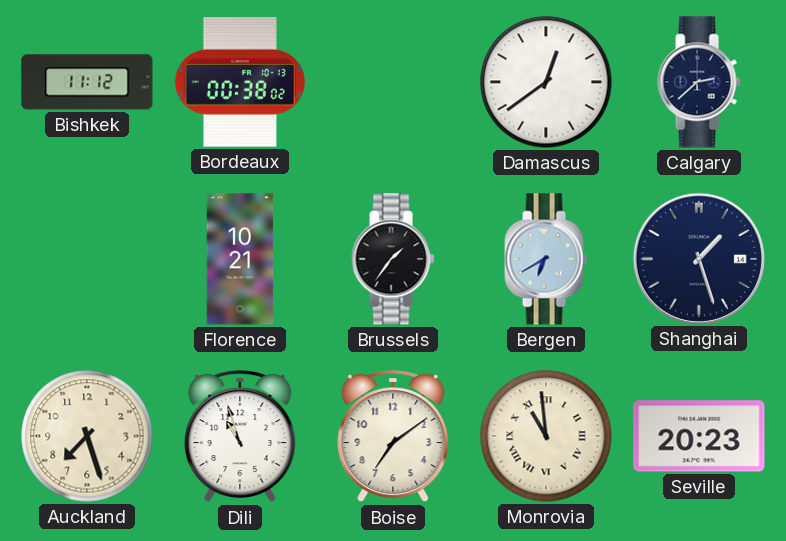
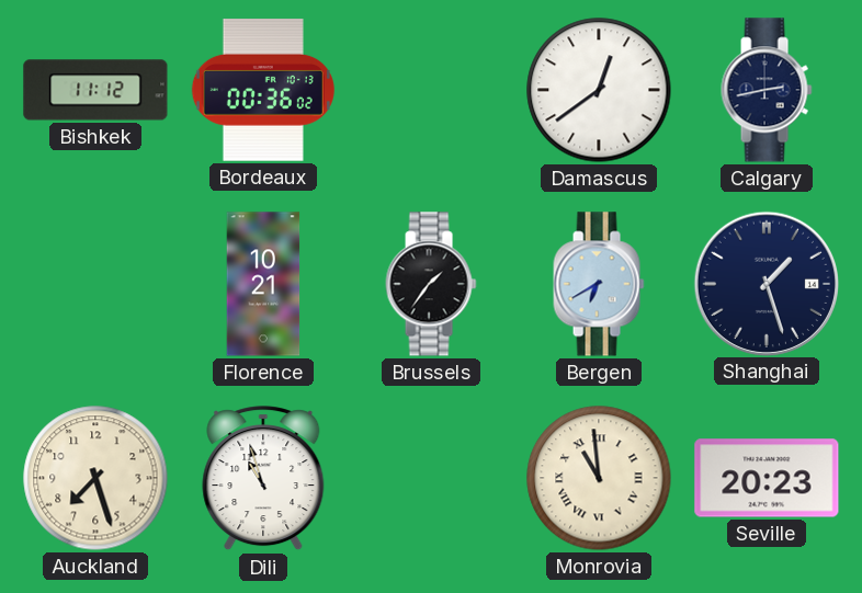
Bordeaux: 00:38 -> 00:36 (263, 91)
Calgary: 2:38 -> 2:43 (767, 90)
Boise: 7:09 -> none (393, 437)
